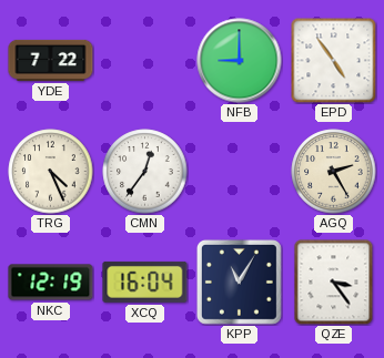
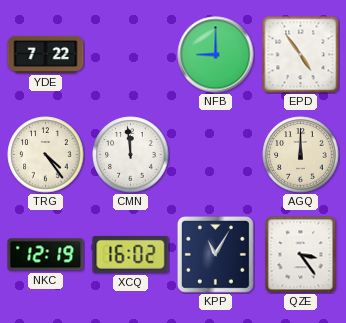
TRG: 4:26 -> 4:24 (46, 155)
CMN: 12:36 -> 11:59 (131, 155)
AGQ: 2:25 -> 12:00 (301, 155)
XCQ: 16:04 -> 16:02 (131, 254)
